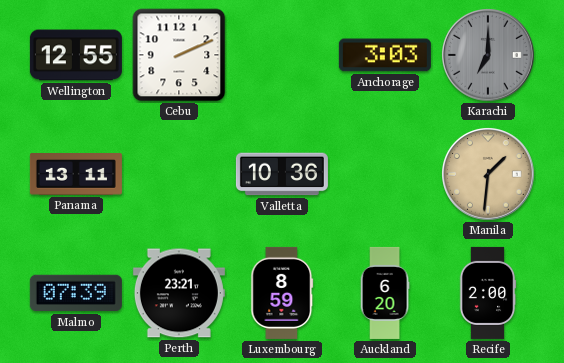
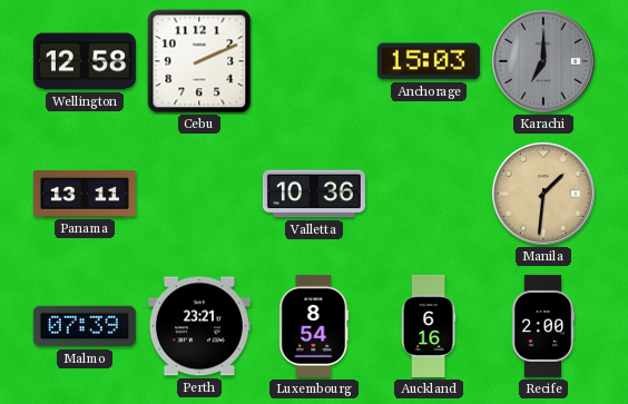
Wellington: 12:55 -> 12:58 (85, 61)
Anchorage: 3:03 -> 15:03 (429, 61)
Luxembourg: 8:59 -> 8:54 (314, 326)
Auckland: 6:20 -> 6:16 (429, 326)
